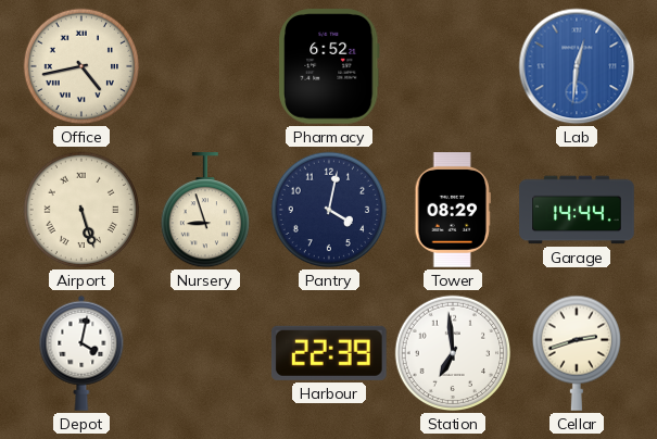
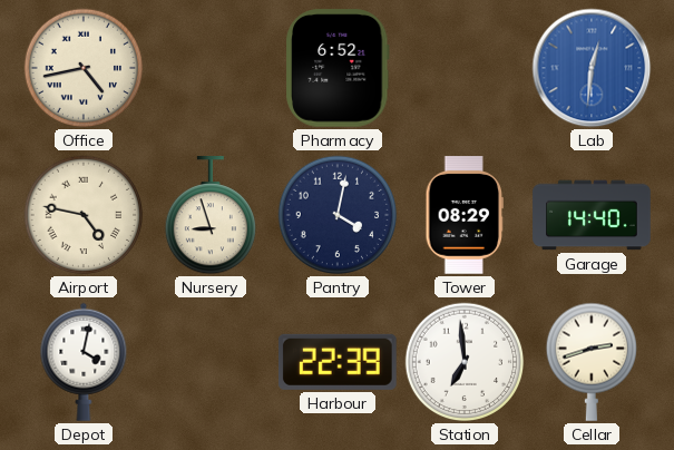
Airport: 5:27 -> 4:47 (84, 215)
Garage: 14:44 -> 14:40 (592, 215)
